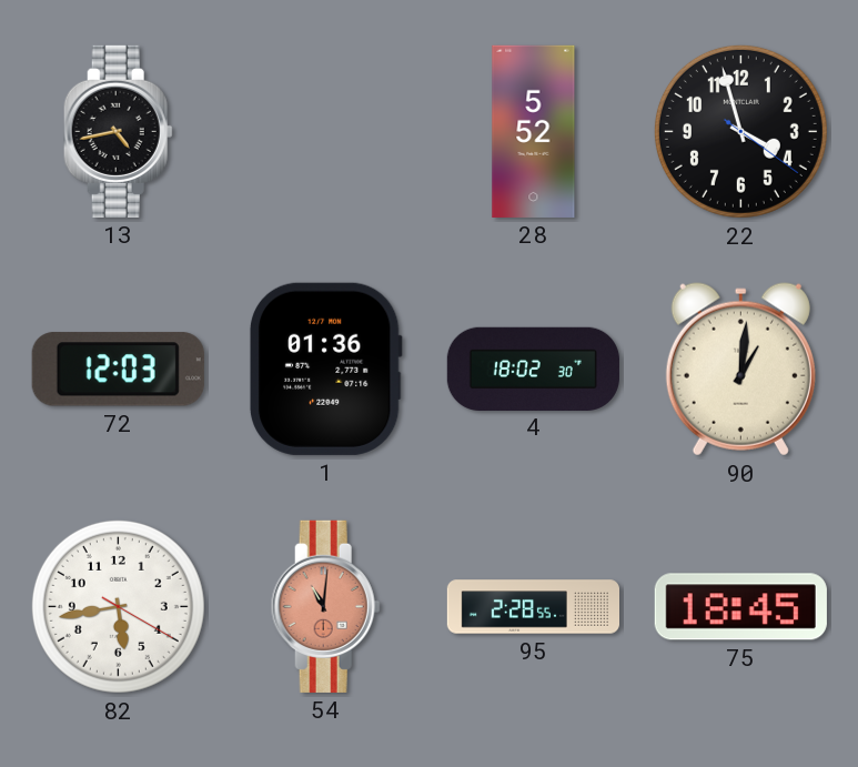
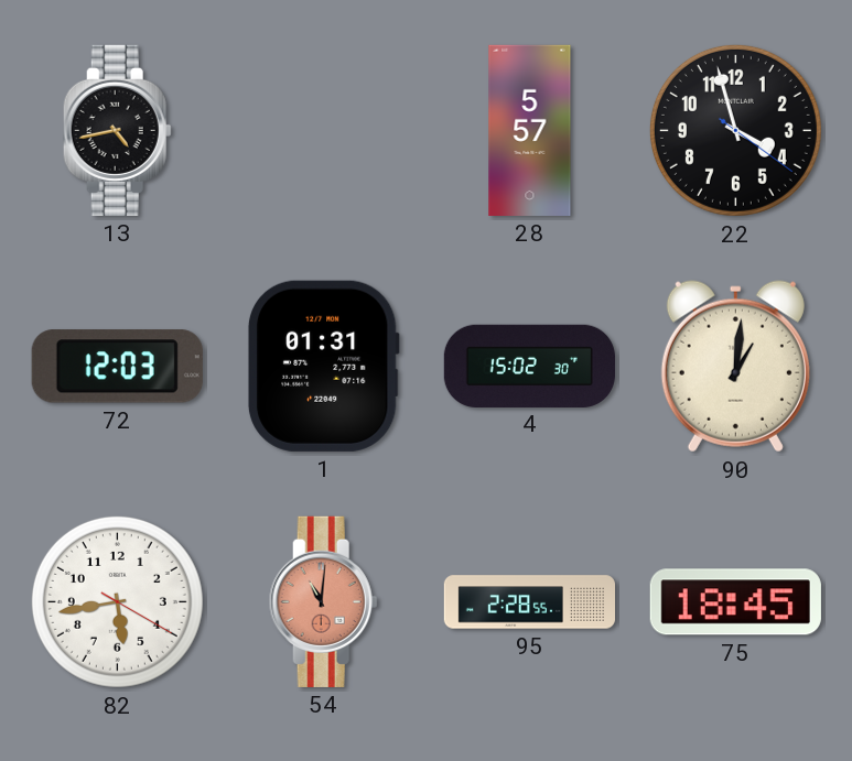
28: 5:52 -> 5:57 (530, 130)
1: 01:36 -> 01:31 (323, 366)
4: 18:02 -> 15:02 (529, 366)
